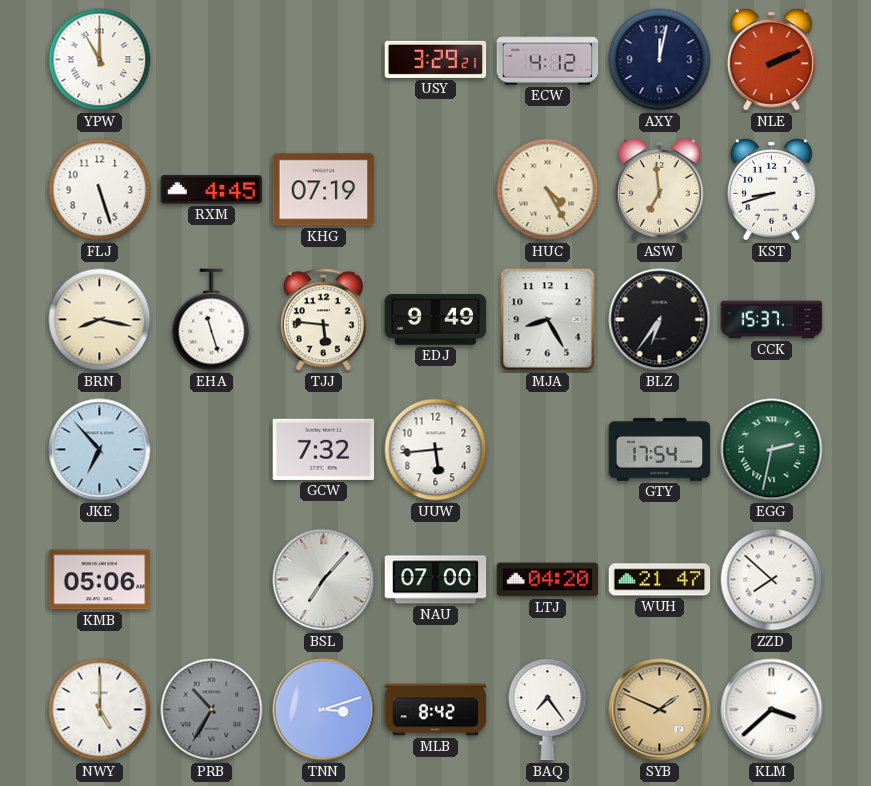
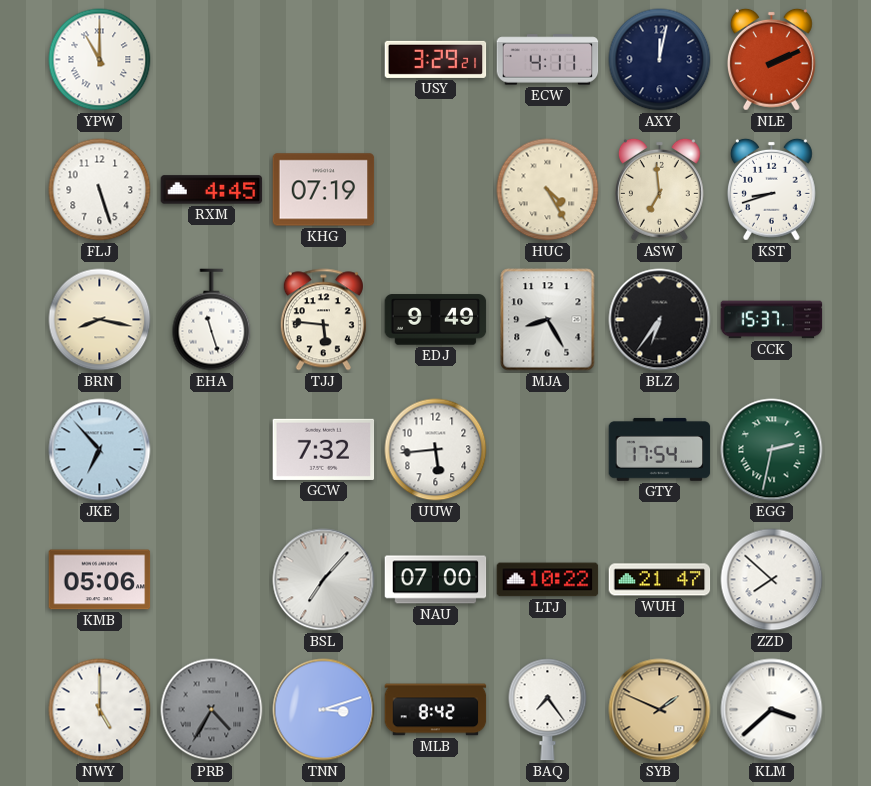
ECW: 4:12 -> 4:11 (548, 60)
LTJ: 04:20 -> 10:22 (548, 580)
PRB: 10:35 -> 4:35 (212, 710)
